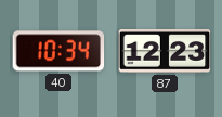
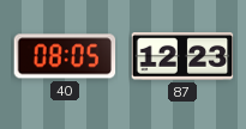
40: 10:34 -> 08:05 (65, 56)
